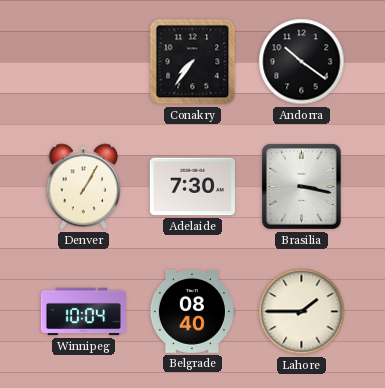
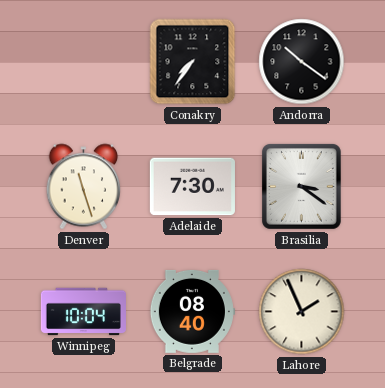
Denver: 1:05 -> 11:27 (84, 187)
Brasilia: 3:17 -> 3:21 (301, 186)
Lahore: 1:45 -> 1:56 (302, 312)
